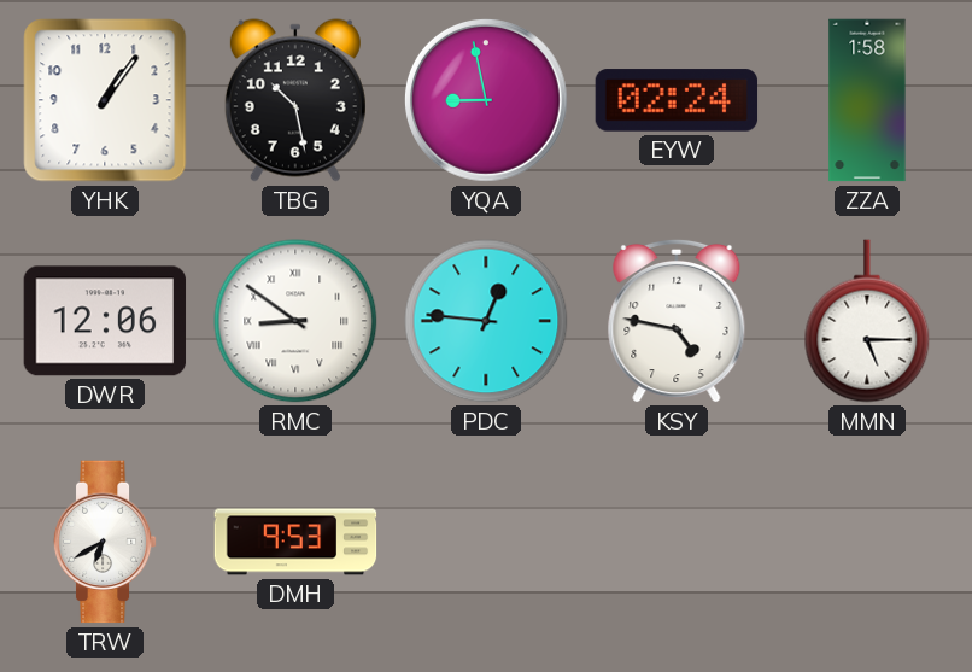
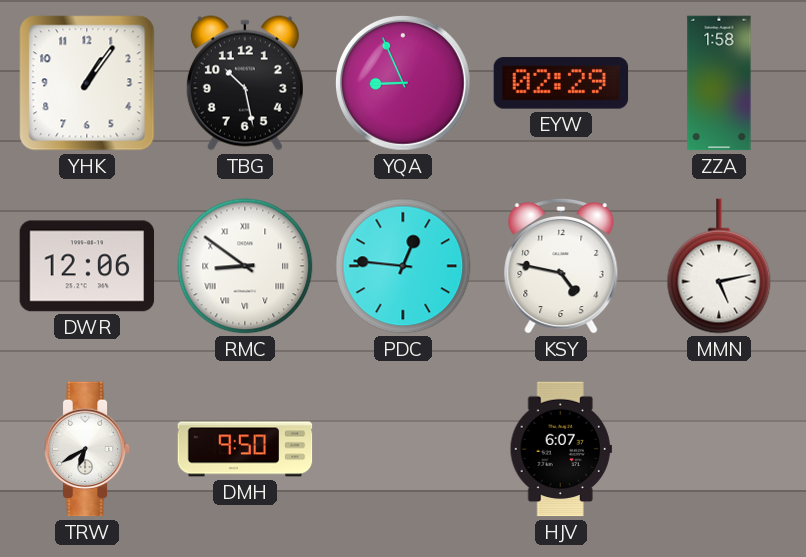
YQA: 8:58 -> 8:56 (403, 83)
EYW: 02:24 -> 02:29 (561, 83)
MMN: 5:15 -> 5:13 (719, 266)
DMH: 9:53 -> 9:50 (245, 449)
HJV: none -> 6:07 (561, 449)
